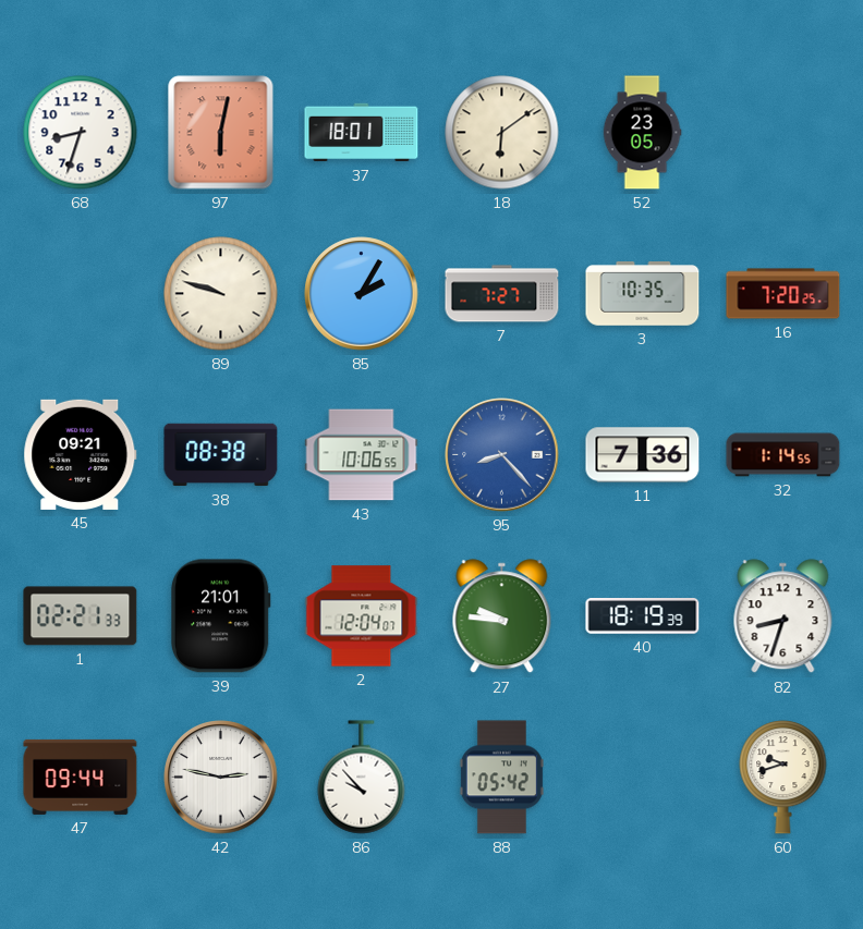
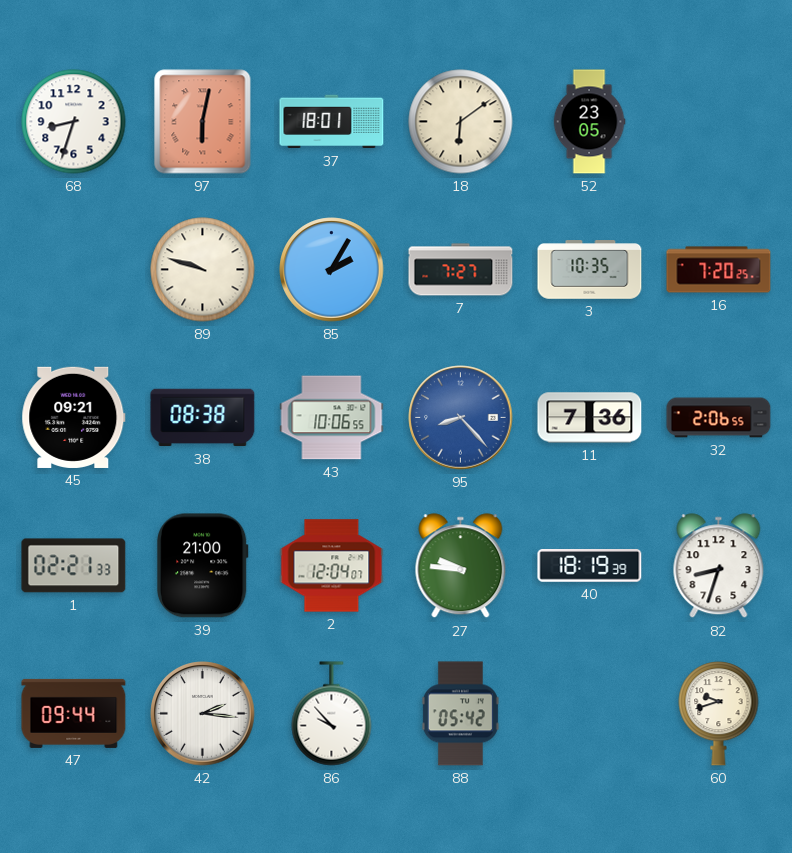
32: 1:14 -> 2:06 (719, 418)
39: 21:01 -> 21:00 (202, 566)
42: 2:47 -> 2:16 (203, 714)
